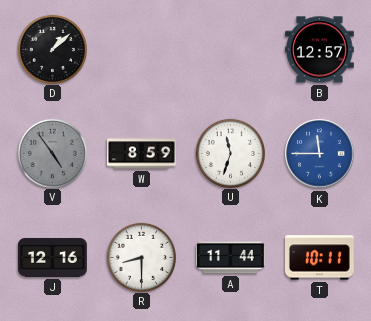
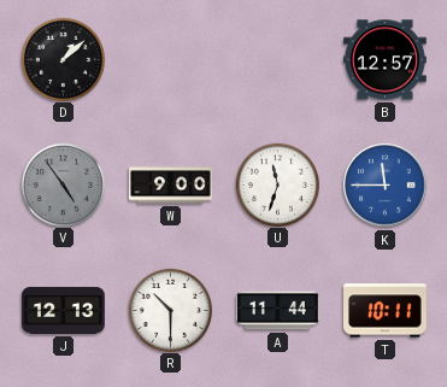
W: 8:59 -> 9:00 (171, 186)
J: 12:16 -> 12:13 (64, 310)
R: 8:30 -> 10:30 (170, 310)
